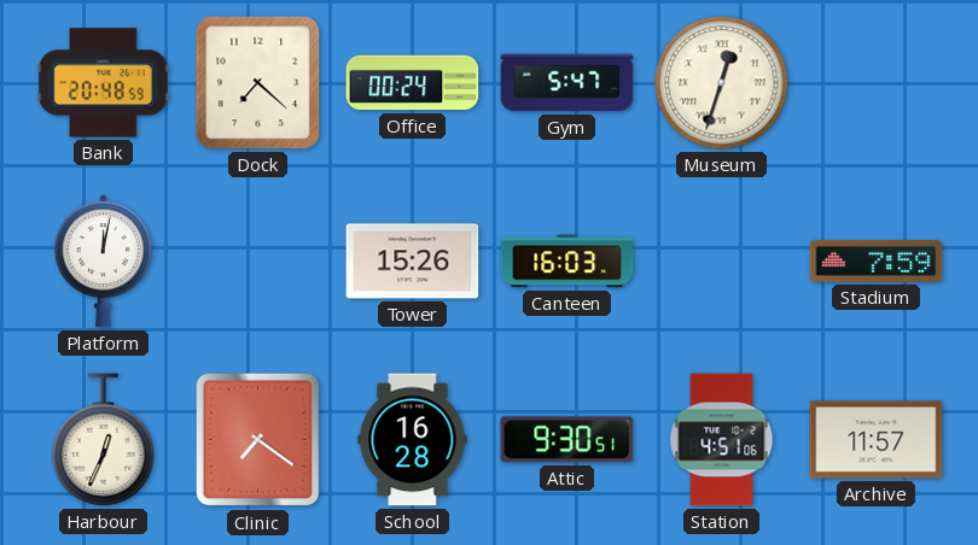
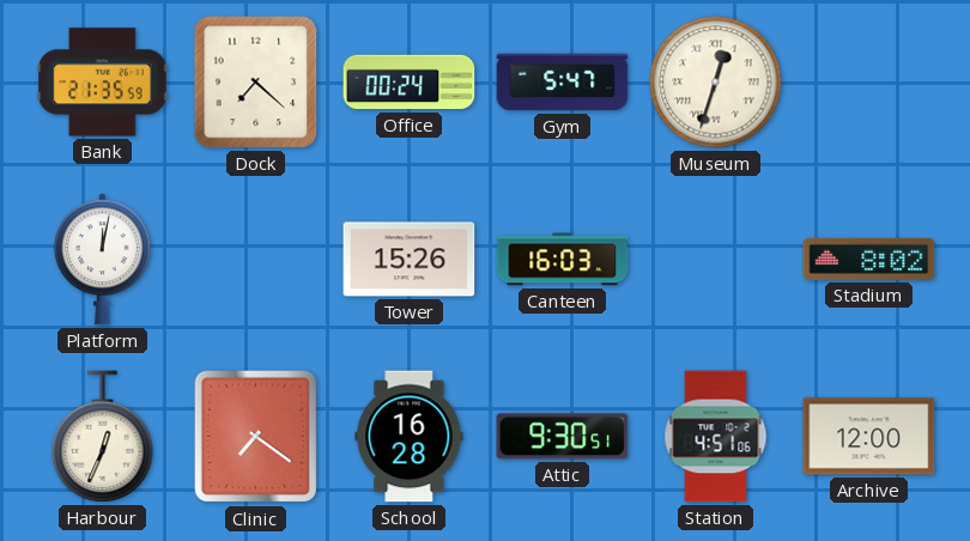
Bank: 20:48 -> 21:35 (103, 83)
Stadium: 7:59 -> 8:02 (869, 259)
Archive: 11:57 -> 12:00 (869, 437)
